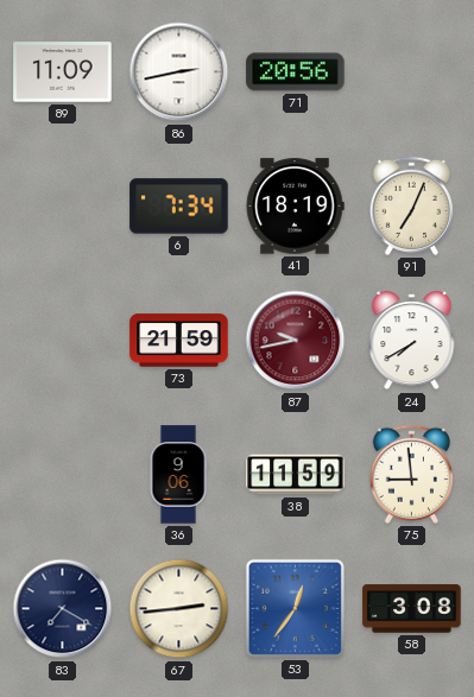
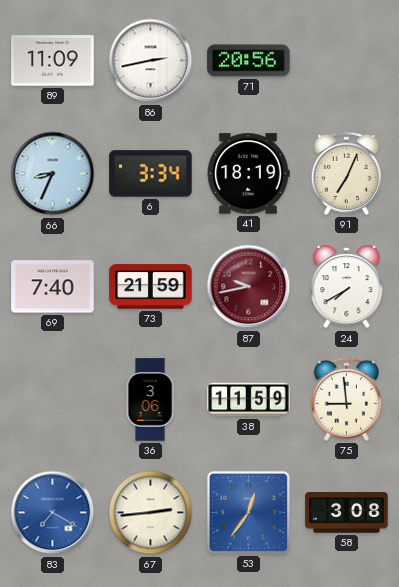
66: none -> 8:34 (53, 174)
6: 7:34 -> 3:34 (151, 174)
69: none -> 7:40 (53, 287)
36: 9:06 -> 3:06 (150, 400)
83 dial: navy -> blue (53, 513)
